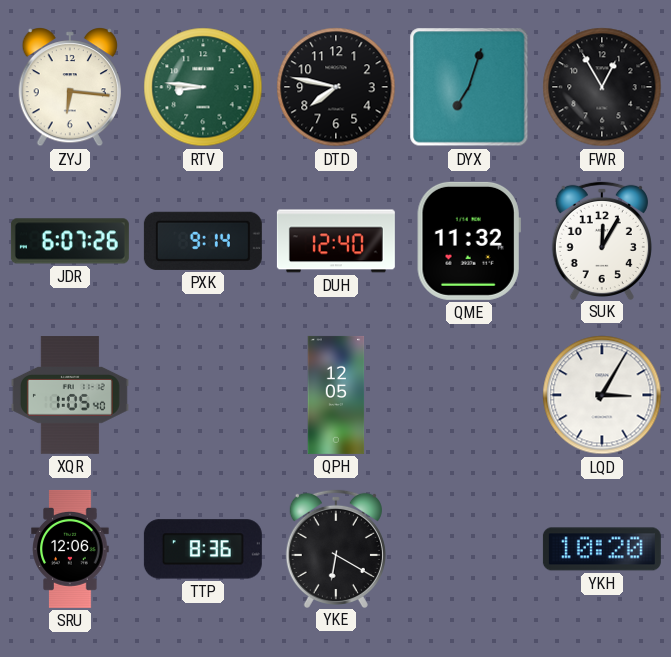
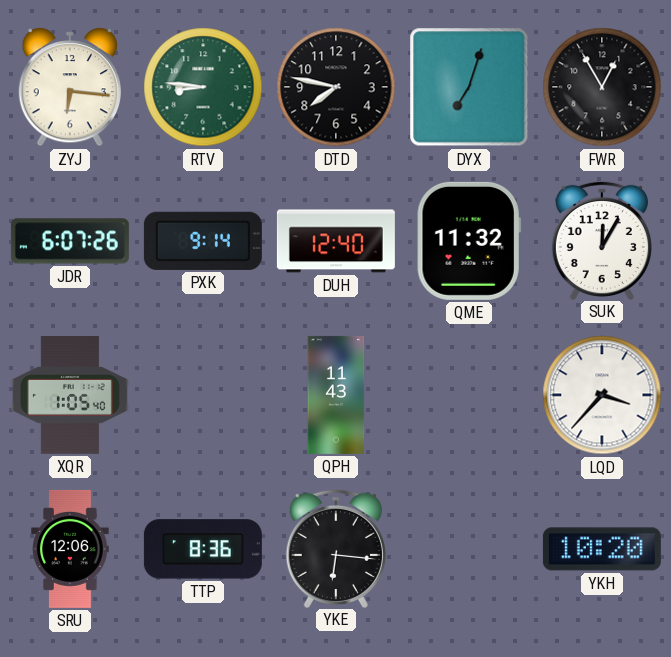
QPH: 12:05 -> 11:43 (336, 395)
LQD: 3:05 -> 3:37 (602, 395)
YKE: 6:20 -> 6:16 (336, 548)
